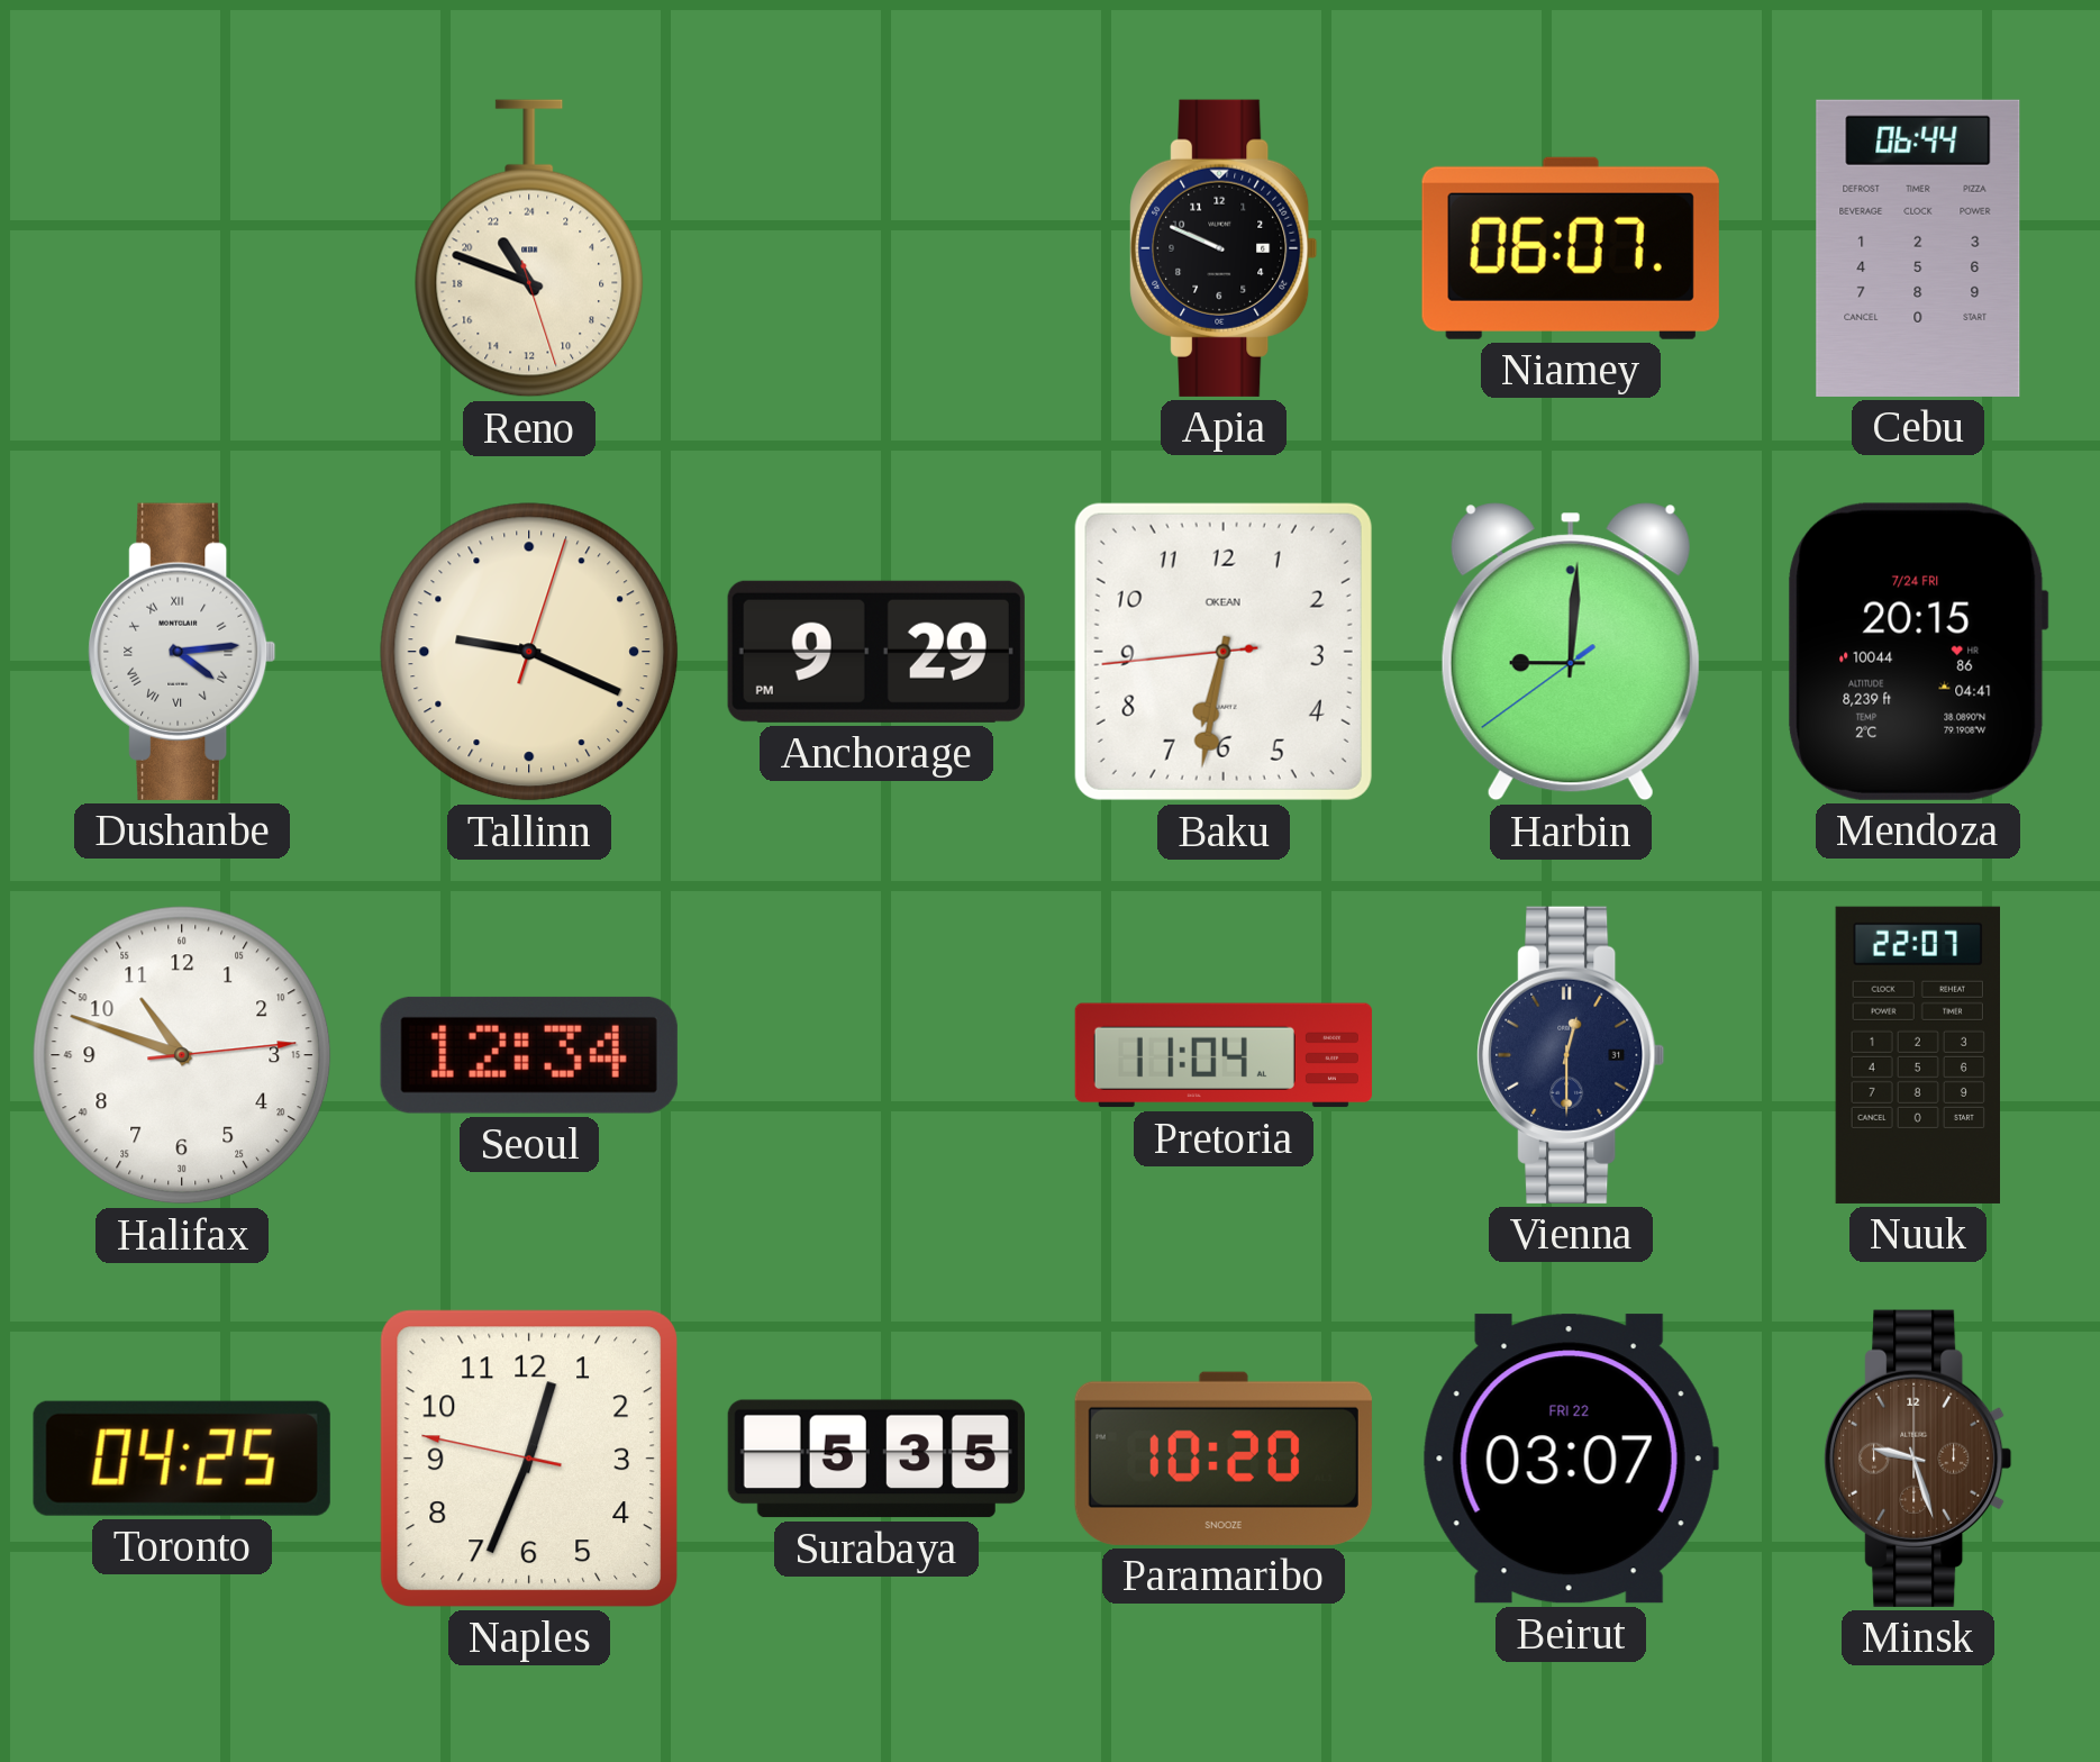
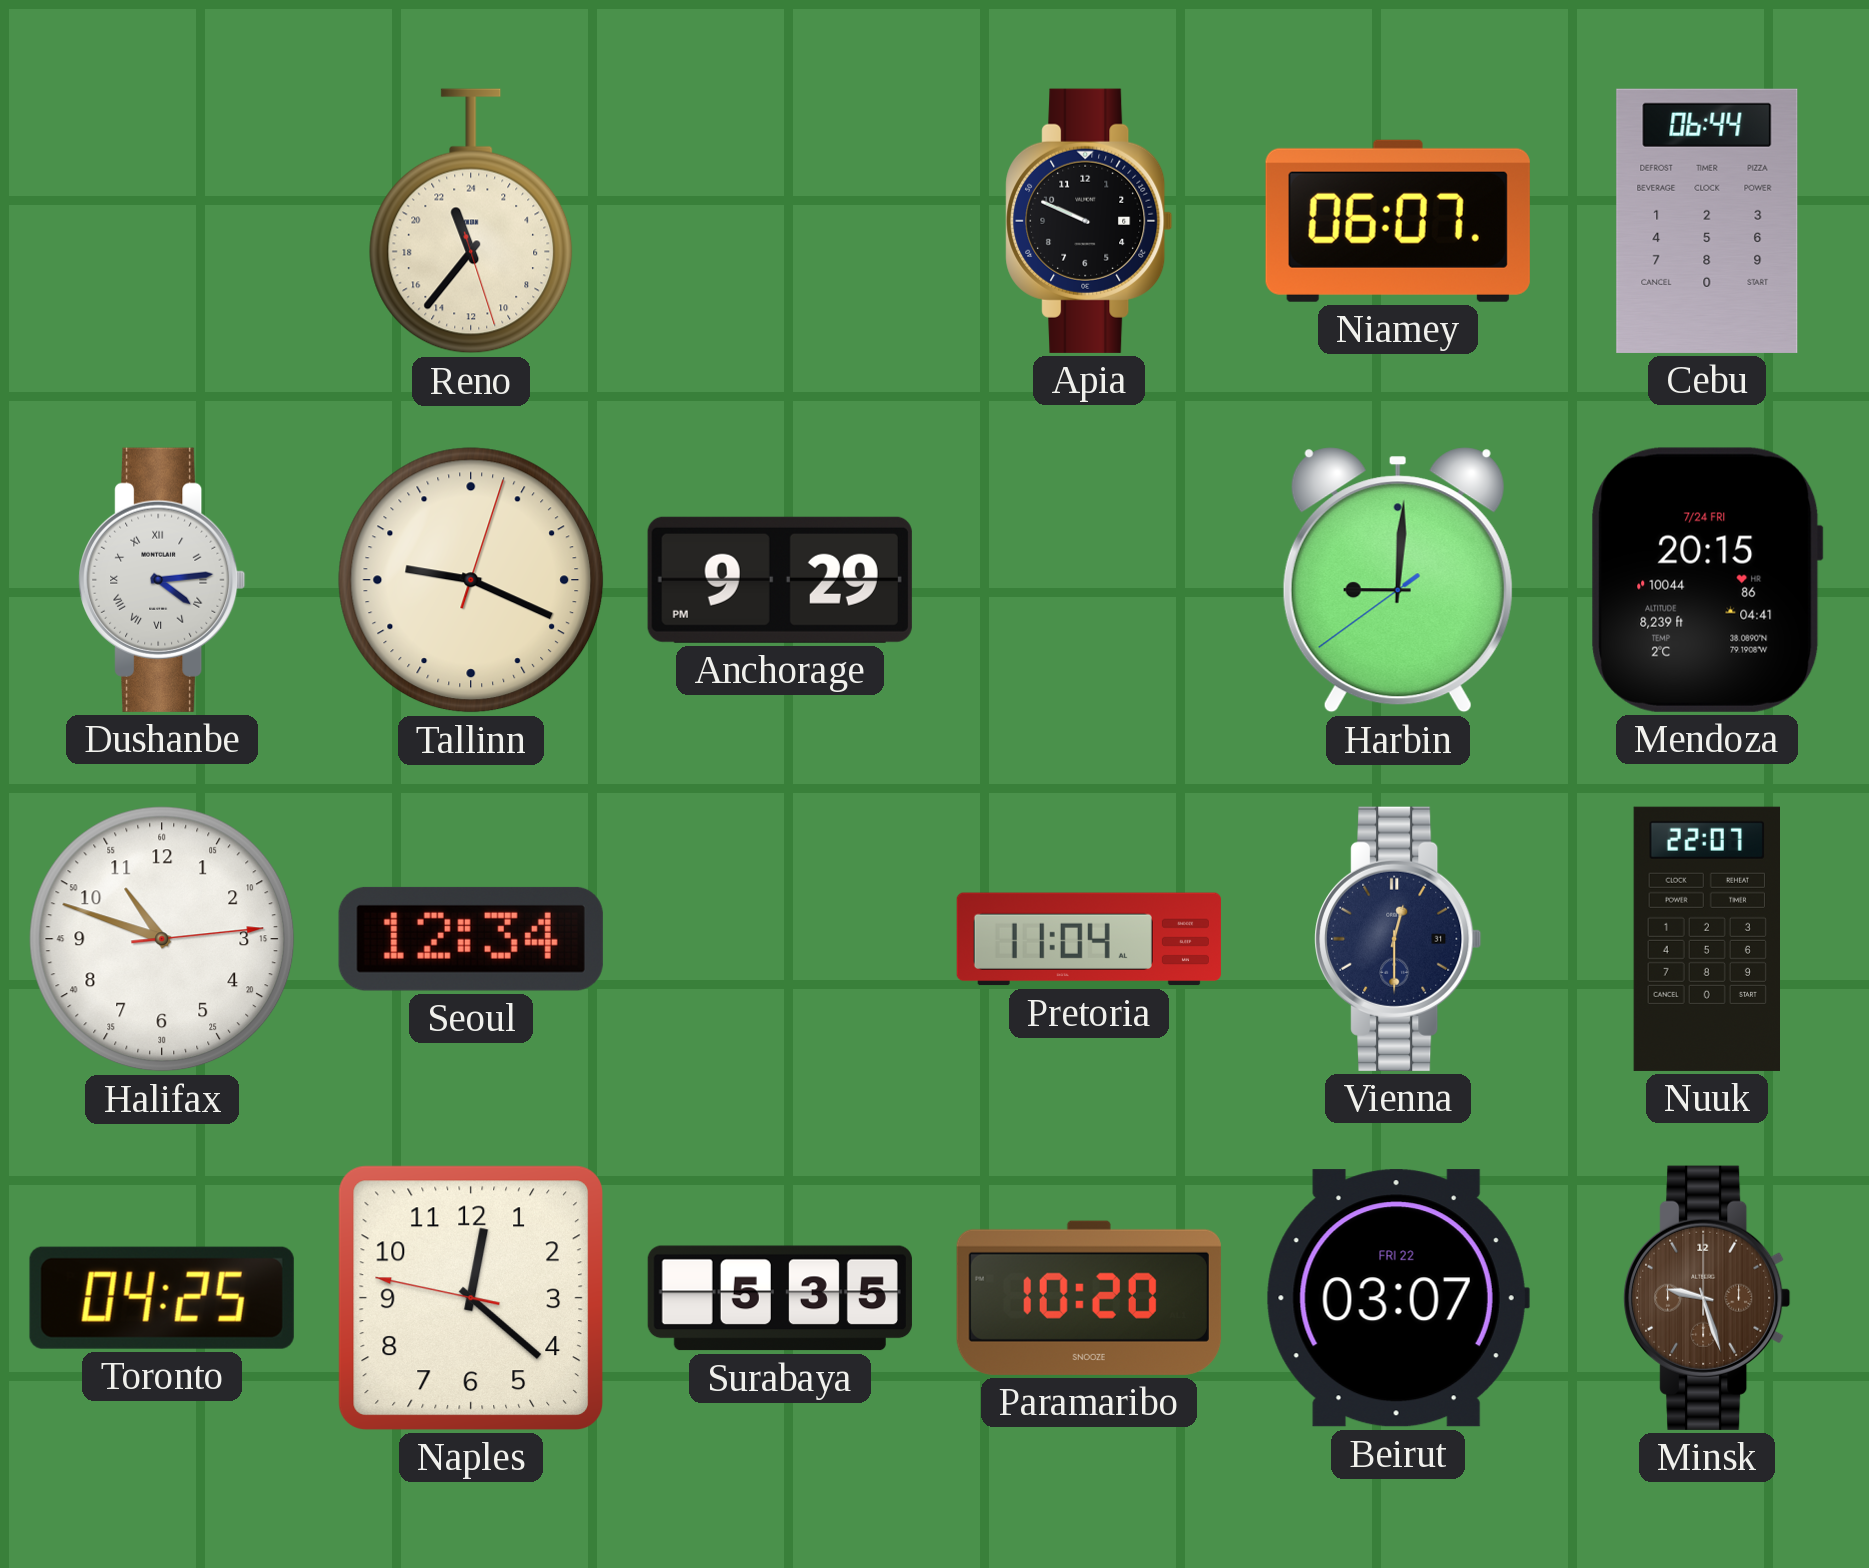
Reno: 21:48 -> 22:36 (471, 221)
Baku: 6:31 -> none (1224, 652)
Naples: 12:33 -> 12:21 (471, 1298)
